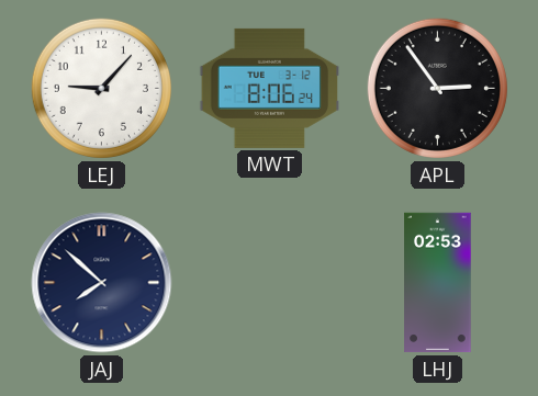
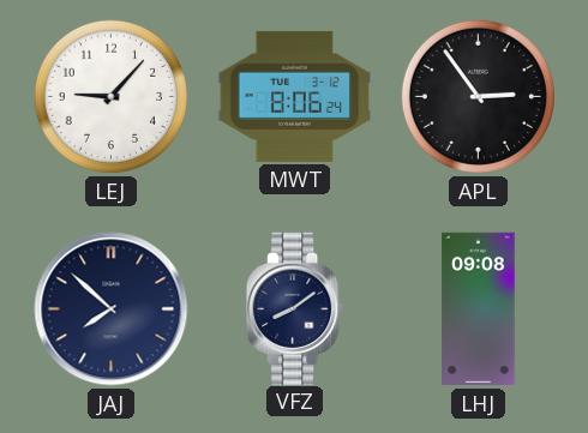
VFZ: none -> 8:09 (295, 308)
LHJ: 02:53 -> 09:08 (479, 309)
